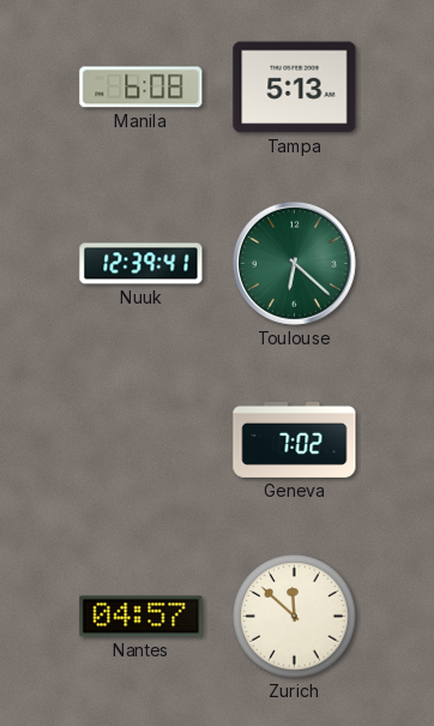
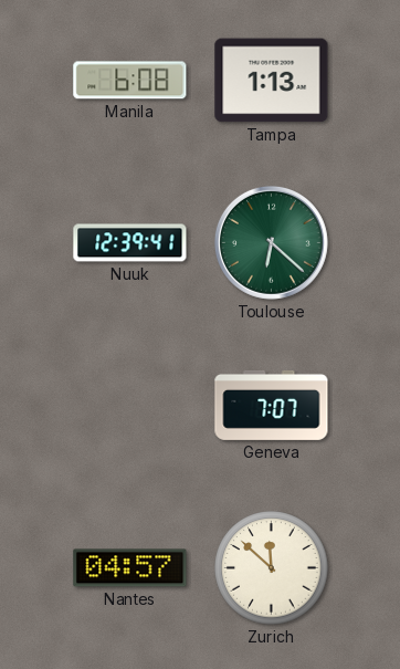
Tampa: 5:13 -> 1:13 (272, 81)
Geneva: 7:02 -> 7:07 (272, 405)
